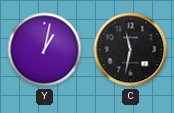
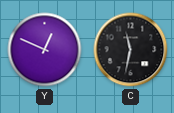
Y: 1:02 -> 12:49 (45, 50)
